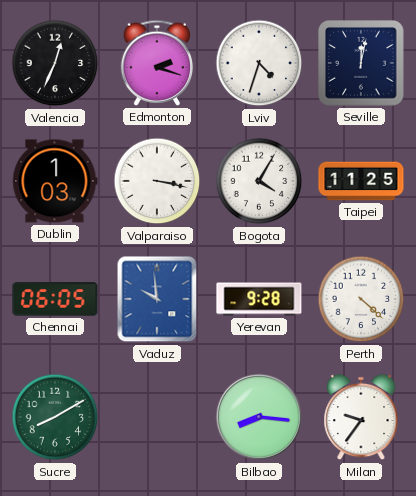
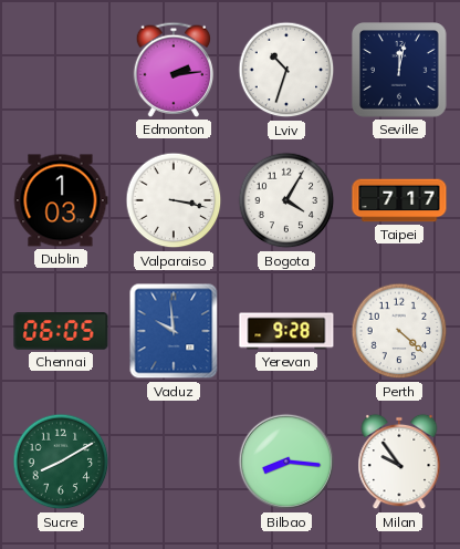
Valencia: 12:34 -> none (55, 63)
Edmonton: 2:18 -> 2:14 (174, 70)
Lviv: 4:33 -> 10:33 (286, 70)
Taipei: 11:25 -> 7:17 (399, 200)
Milan: 9:36 -> 9:54 (399, 462)
